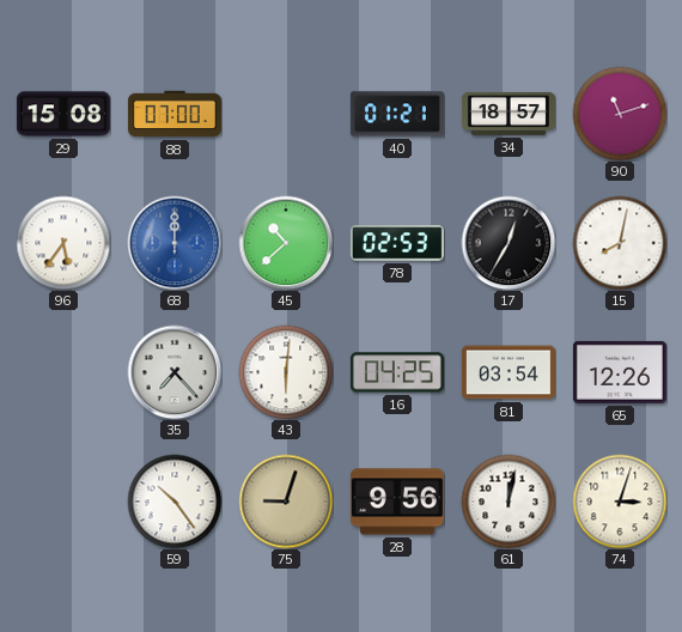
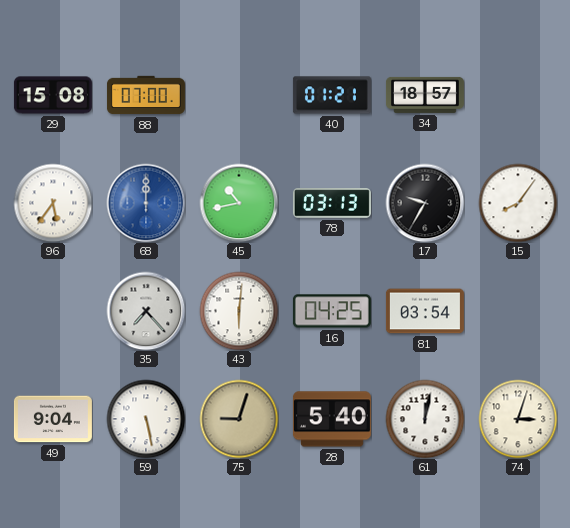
90: 11:12 -> none (620, 114)
45: 10:38 -> 10:43 (239, 203)
78: 02:53 -> 03:13 (332, 203)
17: 12:35 -> 9:35 (425, 203)
15: 8:02 -> 8:06 (518, 203)
65: 12:26 -> none (620, 372)
49: none -> 9:04 (53, 419)
59: 10:24 -> 5:28 (146, 419)
28: 9:56 -> 5:40 (332, 419)
